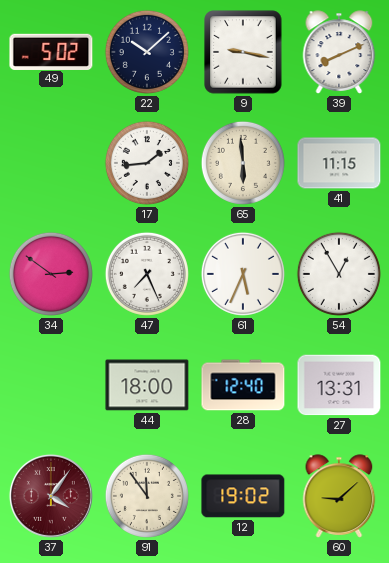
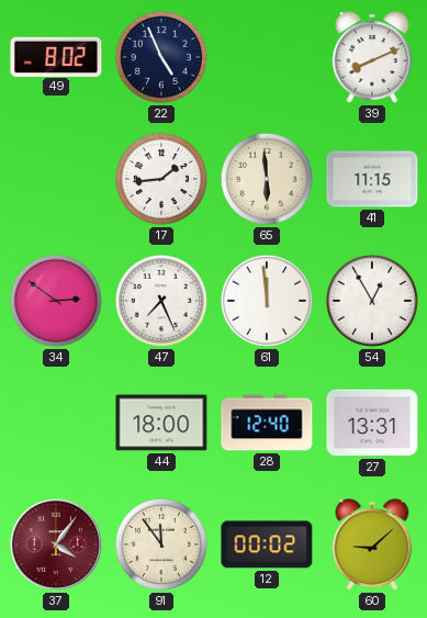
49: 5:02 -> 8:02 (56, 56)
22: 10:08 -> 4:56 (161, 57)
9: 9:17 -> none (243, 52)
61: 5:34 -> 11:59 (267, 301)
12: 19:02 -> 00:02 (267, 544)
